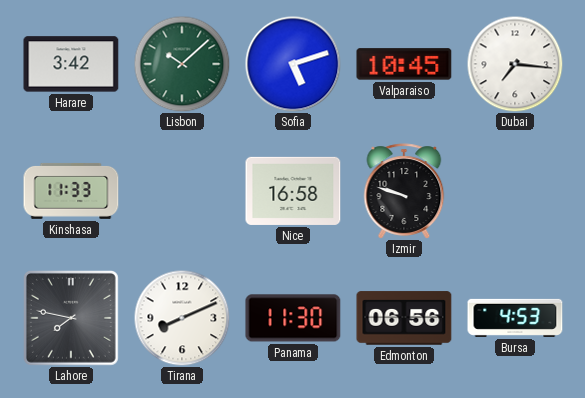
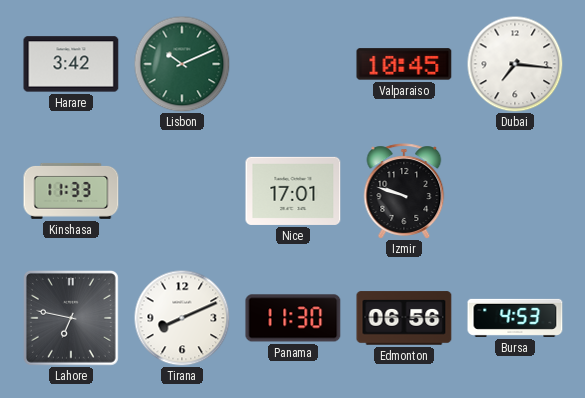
Lisbon: 10:08 -> 10:11 (182, 64)
Sofia: 5:12 -> none (293, 64)
Nice: 16:58 -> 17:01 (293, 191)
Lahore: 7:47 -> 6:47 (71, 318)
